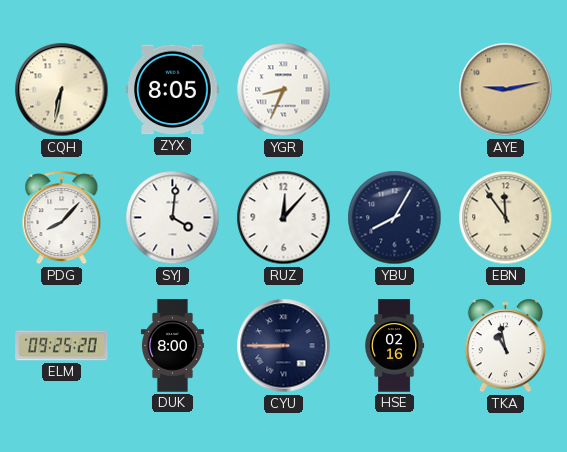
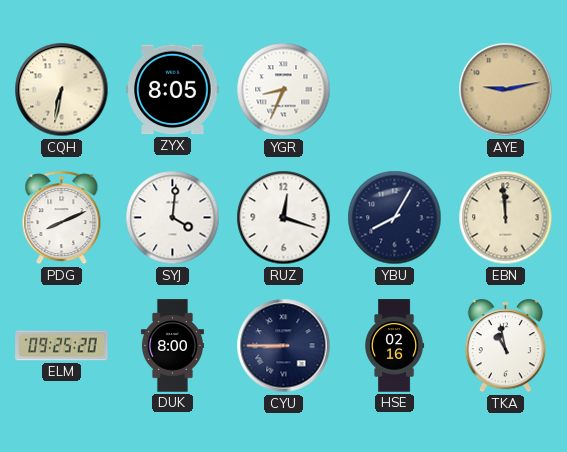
PDG: 8:07 -> 8:11 (62, 218)
RUZ: 12:07 -> 12:18 (284, 218)
EBN: 11:54 -> 11:59 (506, 218)
